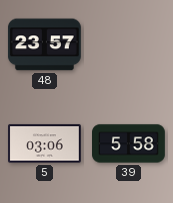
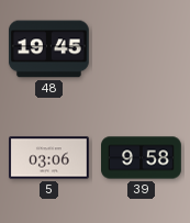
48: 23:57 -> 19:45 (48, 49)
39: 5:58 -> 9:58 (142, 158)
